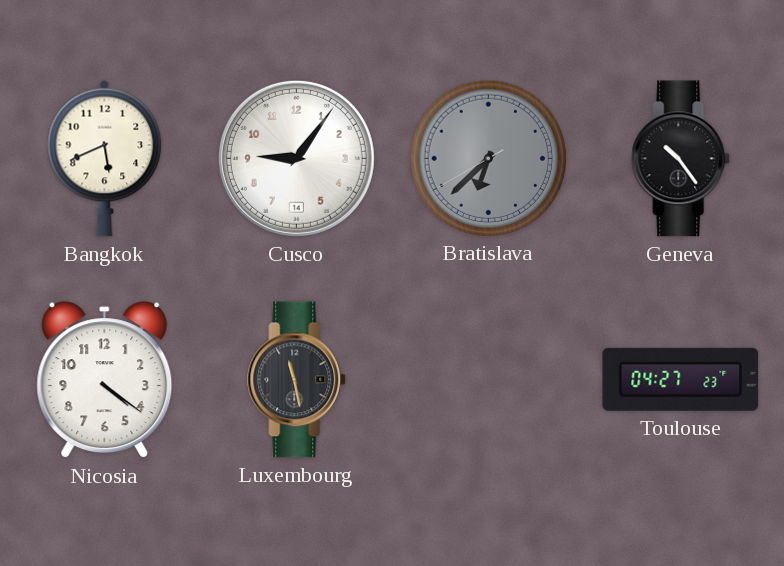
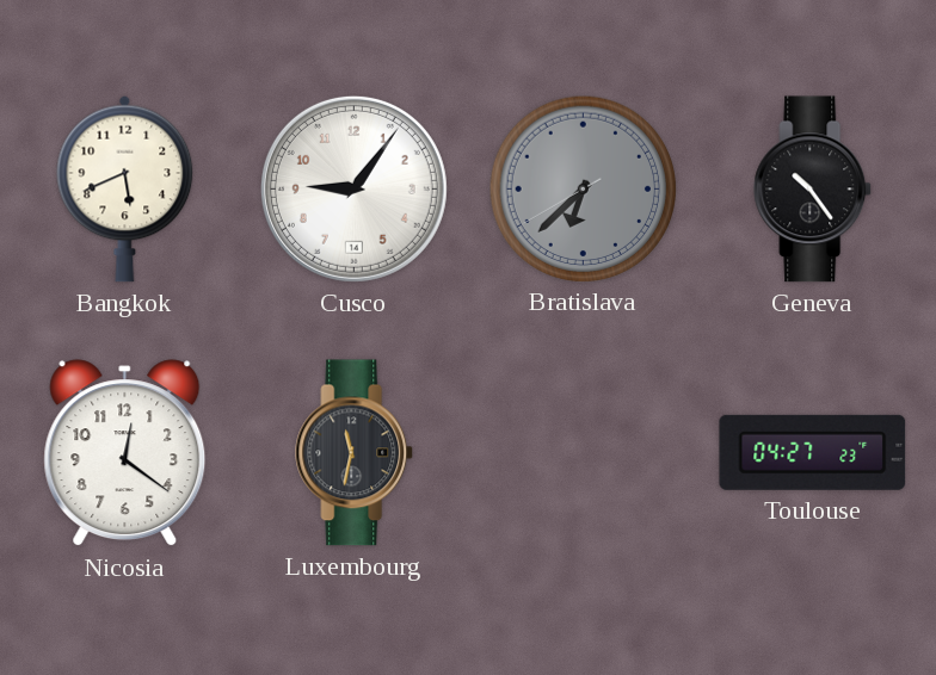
Nicosia: 4:21 -> 12:21 (125, 453)
Luxembourg: 11:28 -> 11:32 (355, 453)
